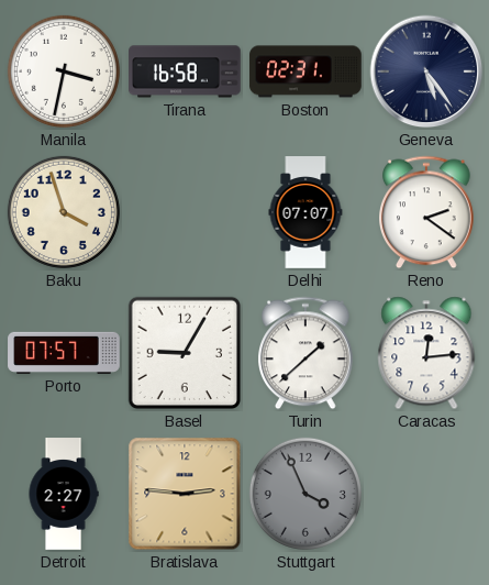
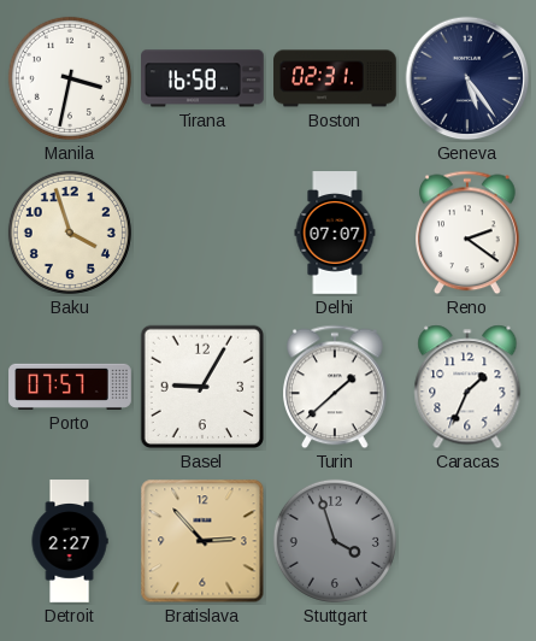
Caracas: 12:14 -> 1:34 (467, 387)
Bratislava: 2:46 -> 2:53 (202, 541)
Stuttgart: 3:56 -> 3:57 (335, 541)
